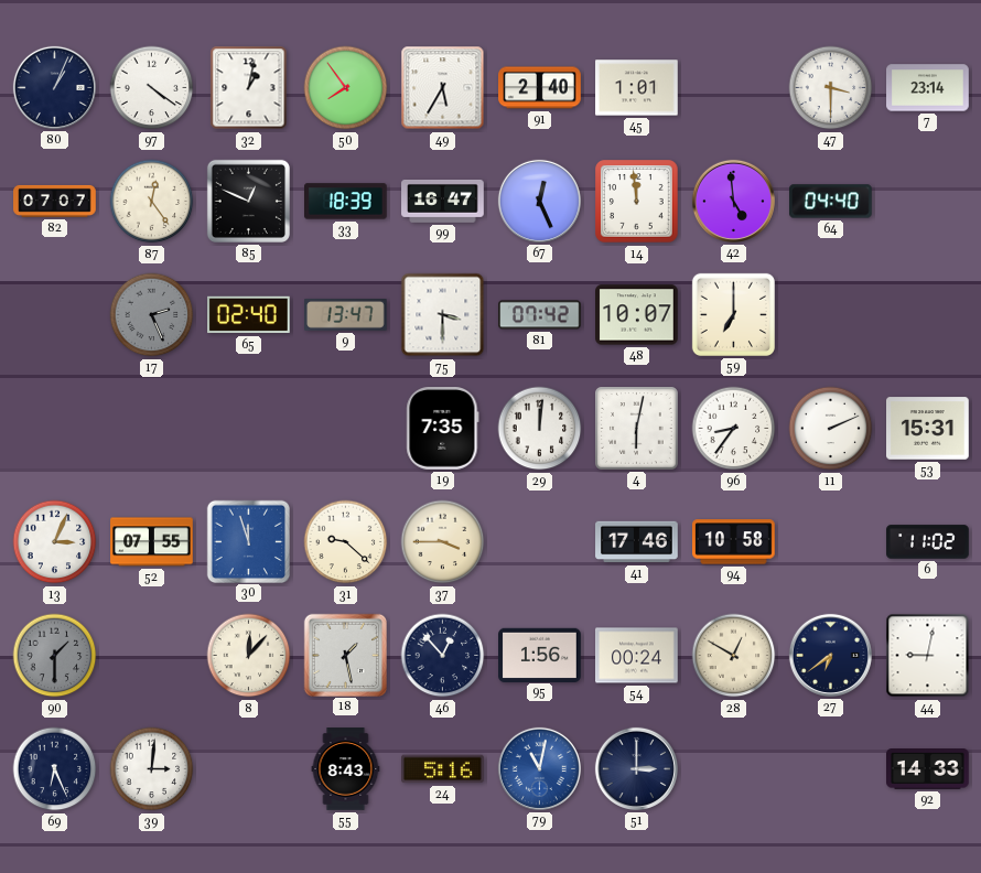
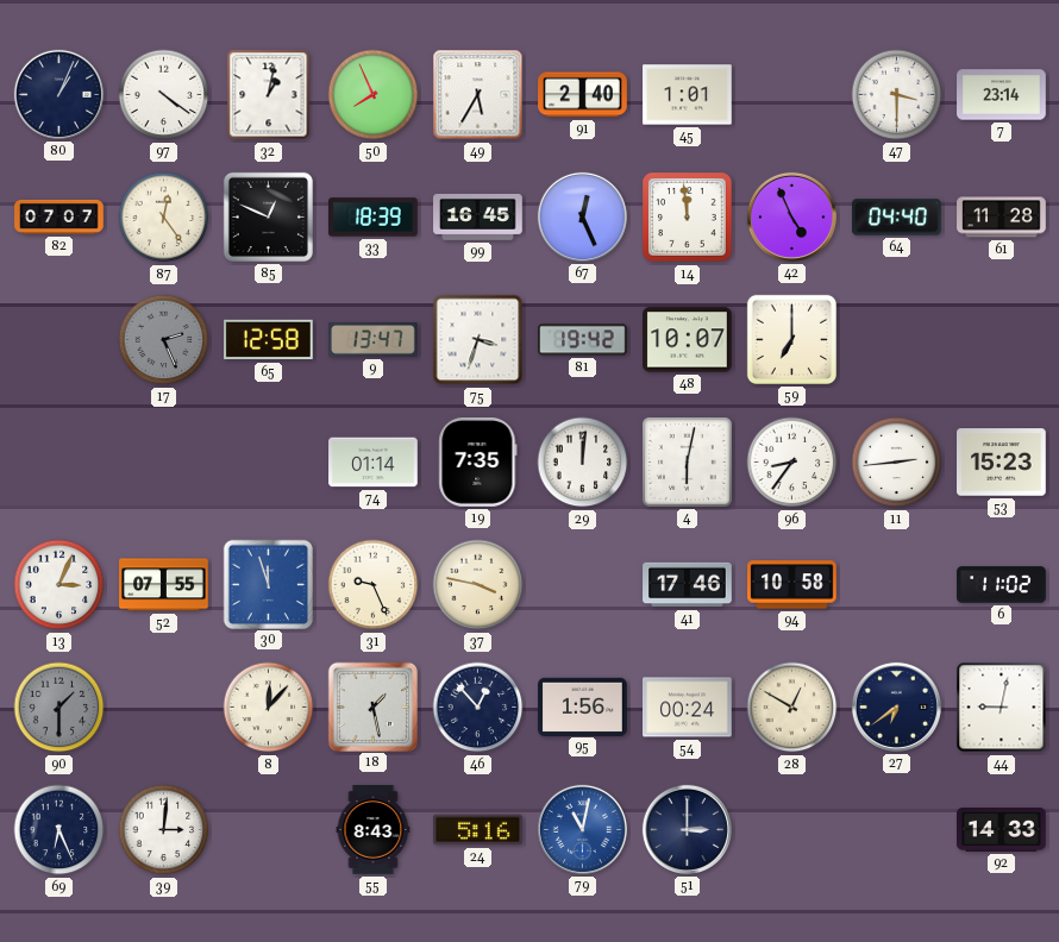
50: 7:54 -> 7:56 (374, 95)
99: 16:47 -> 16:45 (478, 216)
42: 4:59 -> 4:56 (791, 216)
61: none -> 11:28 (1002, 218)
65: 02:40 -> 12:58 (269, 340)
75: 3:30 -> 3:33 (478, 340)
81: 07:42 -> 19:42 (583, 340)
74: none -> 01:14 (374, 463)
11: 2:11 -> 2:44 (897, 463)
53: 15:31 -> 15:23 (1002, 463)
31: 9:22 -> 9:26 (374, 585)
37: 3:45 -> 3:47 (478, 585)
